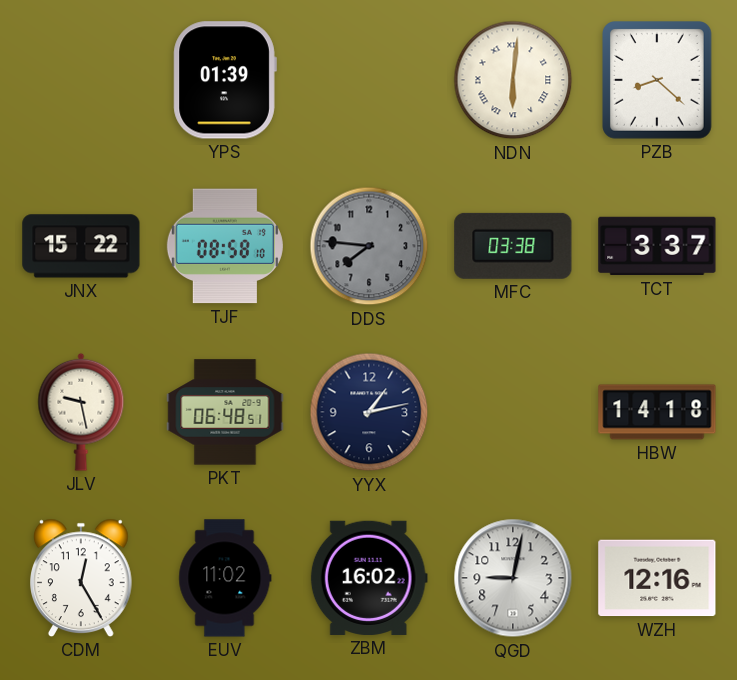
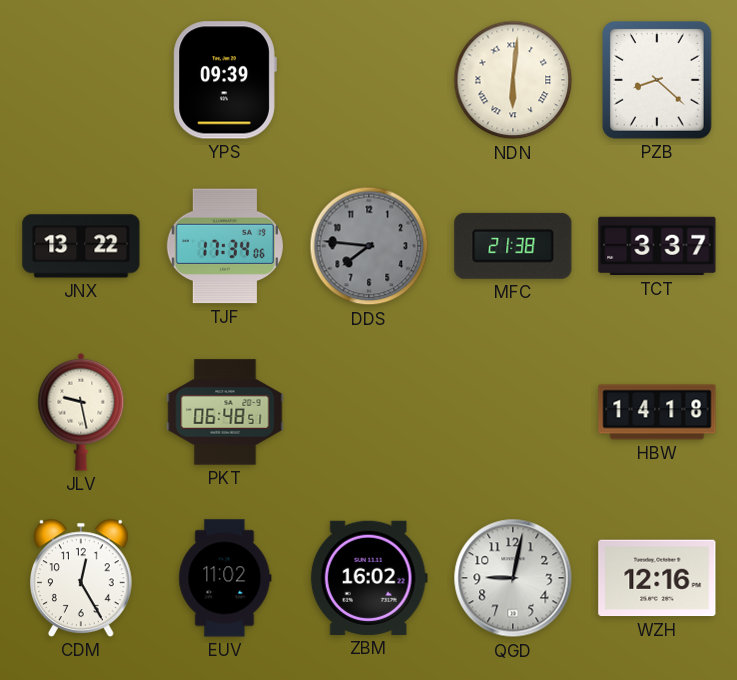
YPS: 01:39 -> 09:39 (225, 80)
JNX: 15:22 -> 13:22 (81, 246)
TJF: 08:58 -> 17:34 (225, 246)
MFC: 03:38 -> 21:38 (513, 246)
YYX: 1:13 -> none (369, 412)
